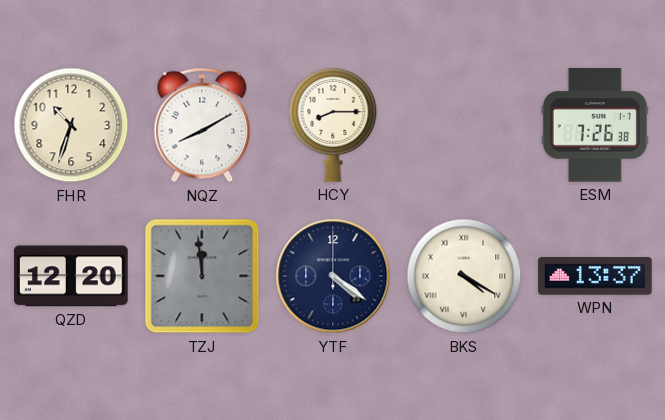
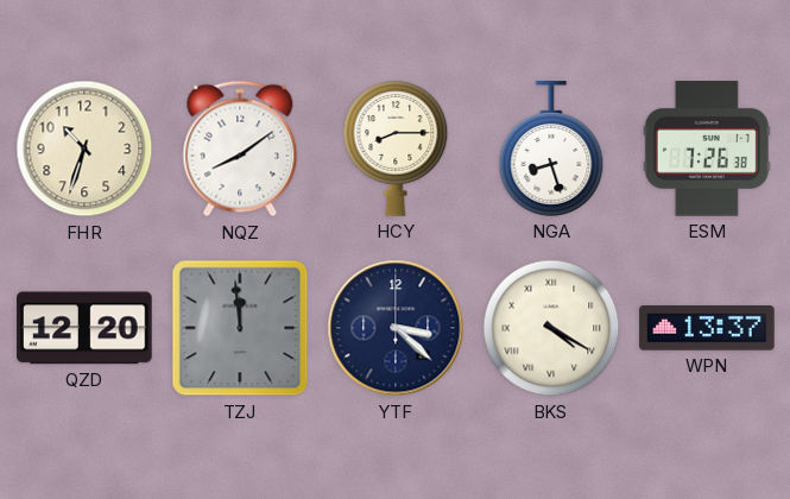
NQZ: 8:10 -> 8:09 (240, 149)
NGA: none -> 8:27 (551, 149)
YTF: 4:21 -> 3:22 (396, 328)
